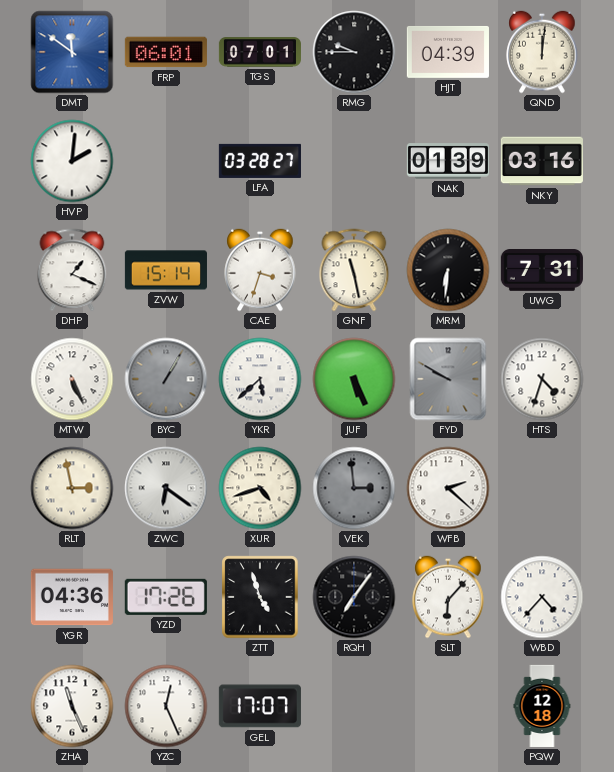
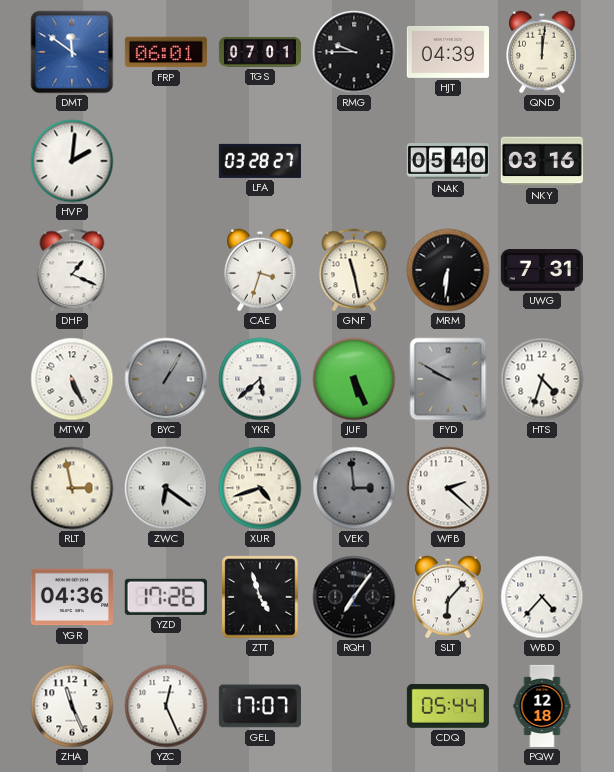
NAK: 01:39 -> 05:40 (448, 161)
ZVW: 15:14 -> none (166, 270)
CDQ: none -> 05:44 (448, 706)
